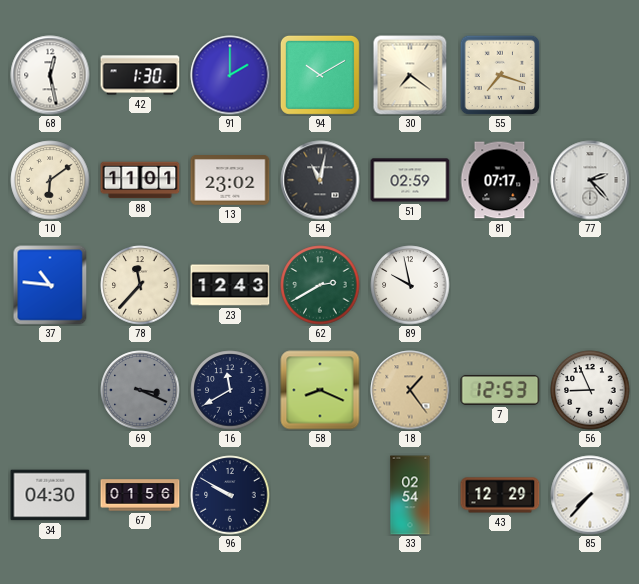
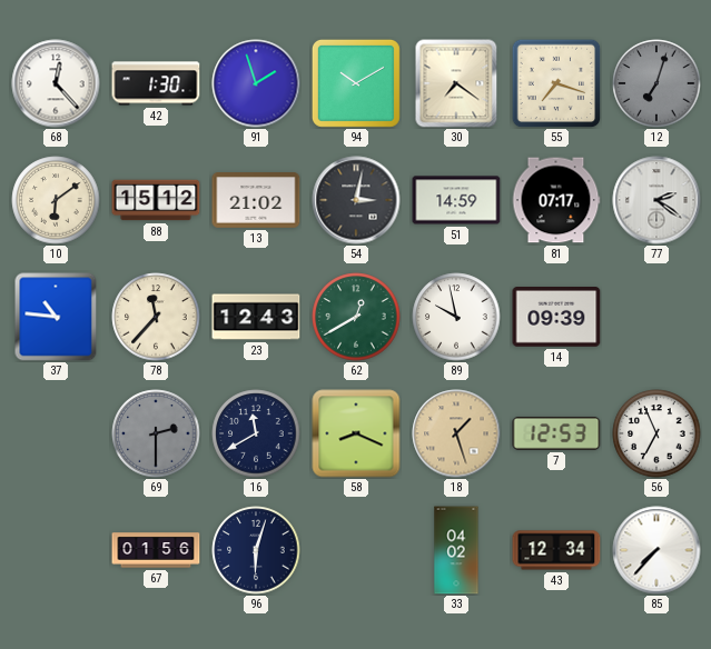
68: 12:28 -> 12:23 (56, 83)
91: 2:00 -> 1:57 (256, 83)
12: none -> 7:03 (656, 83)
88: 11:01 -> 15:12 (156, 200)
13: 23:02 -> 21:02 (256, 201)
54: 11:02 -> 3:02 (356, 200)
51: 02:59 -> 14:59 (456, 200)
77: 2:23 -> 2:21 (656, 200)
62: 2:40 -> 12:40 (356, 317)
14: none -> 09:39 (556, 318)
69: 3:19 -> 2:30 (156, 433)
18: 1:24 -> 1:27 (456, 433)
56: 8:56 -> 6:56 (656, 433)
34: 04:30 -> none (50, 495)
96: 9:50 -> 6:03 (256, 550)
33: 02:54 -> 04:02 (456, 550)
43: 12:29 -> 12:34 (556, 550)
